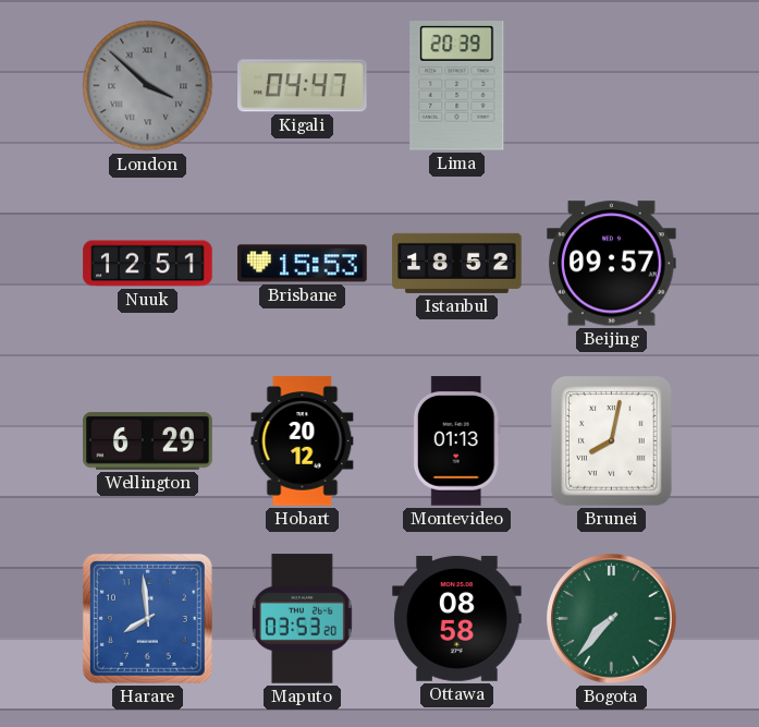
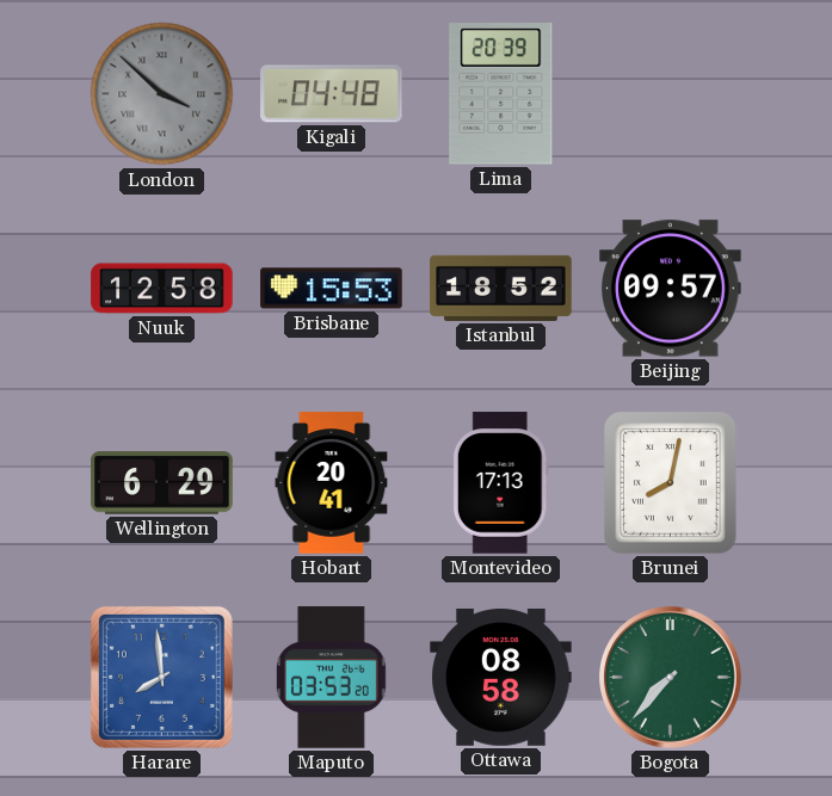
Kigali: 04:47 -> 04:48 (332, 94)
Nuuk: 12:51 -> 12:58 (162, 289)
Hobart: 20:12 -> 20:41 (332, 483)
Montevideo: 01:13 -> 17:13 (500, 483)
